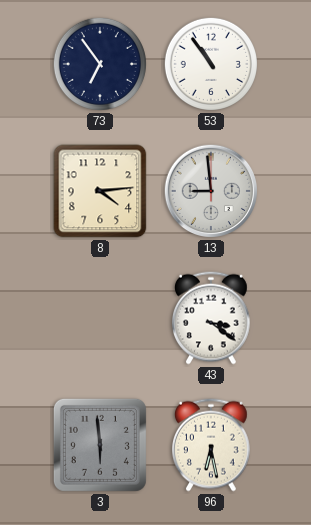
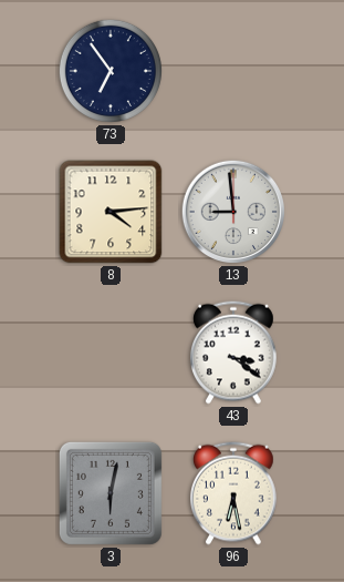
53: 10:54 -> none (211, 64)
3: 5:59 -> 6:02 (111, 493)
